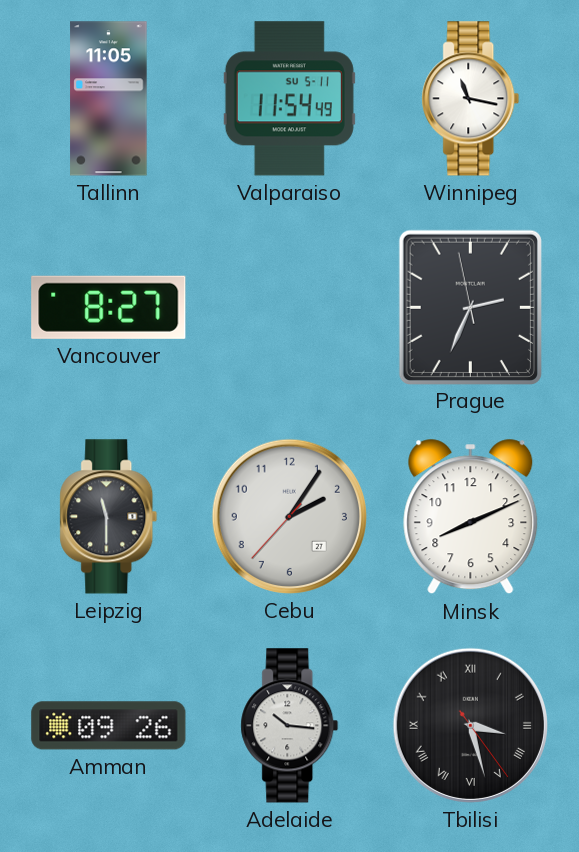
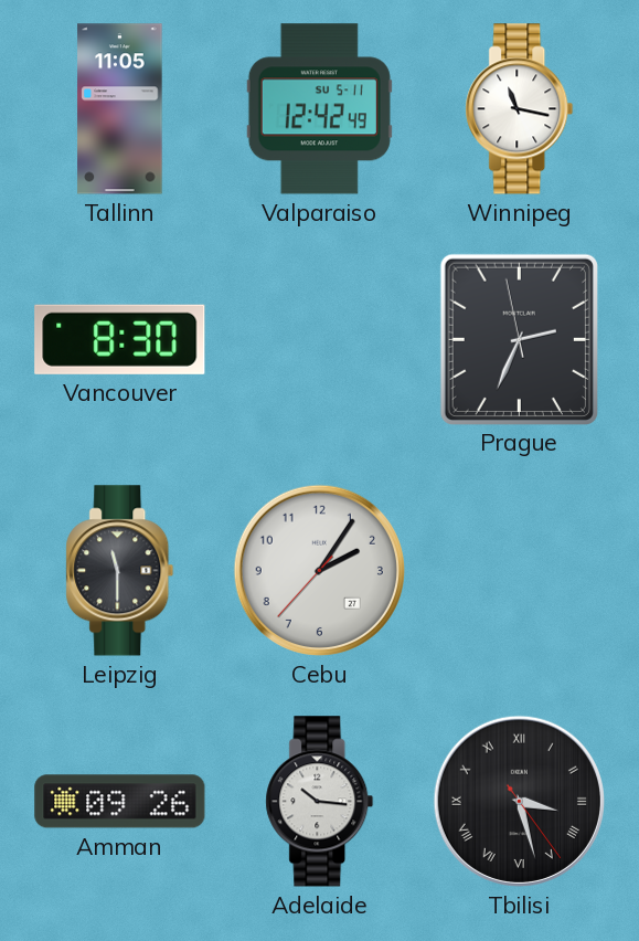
Valparaiso: 11:54 -> 12:42 (319, 109)
Vancouver: 8:27 -> 8:30 (120, 339)
Minsk: 8:11 -> none (471, 517)
